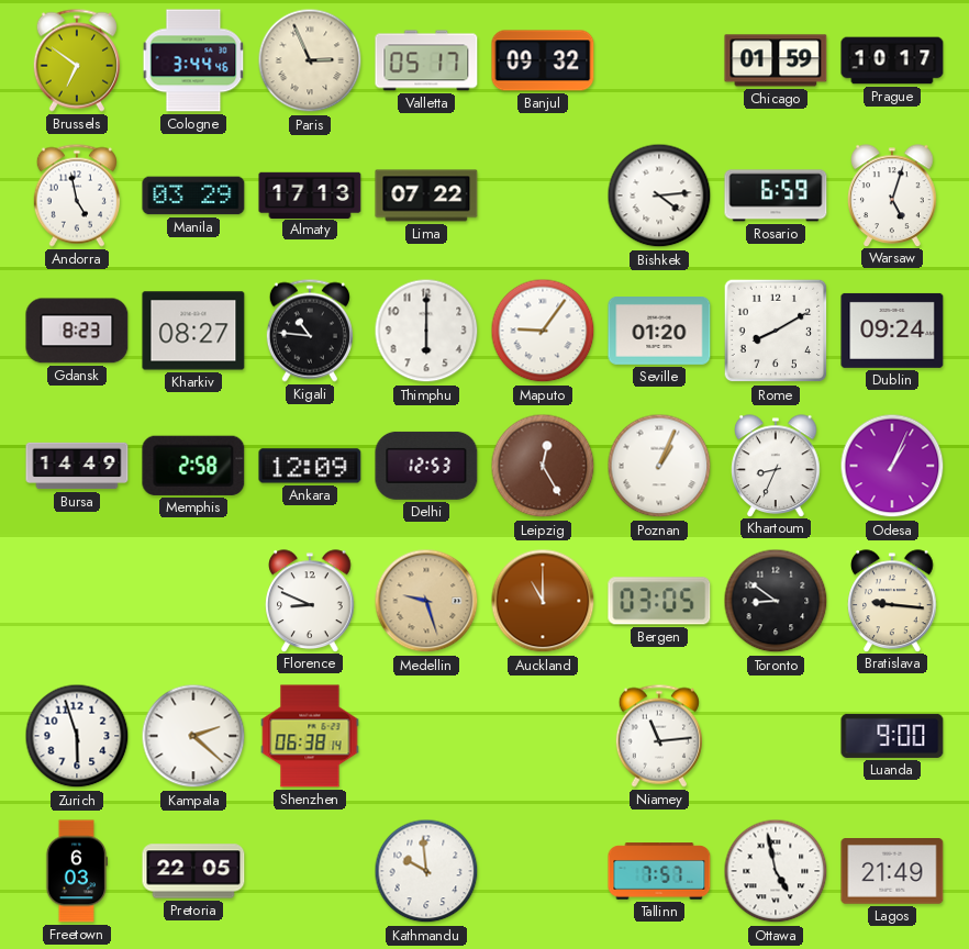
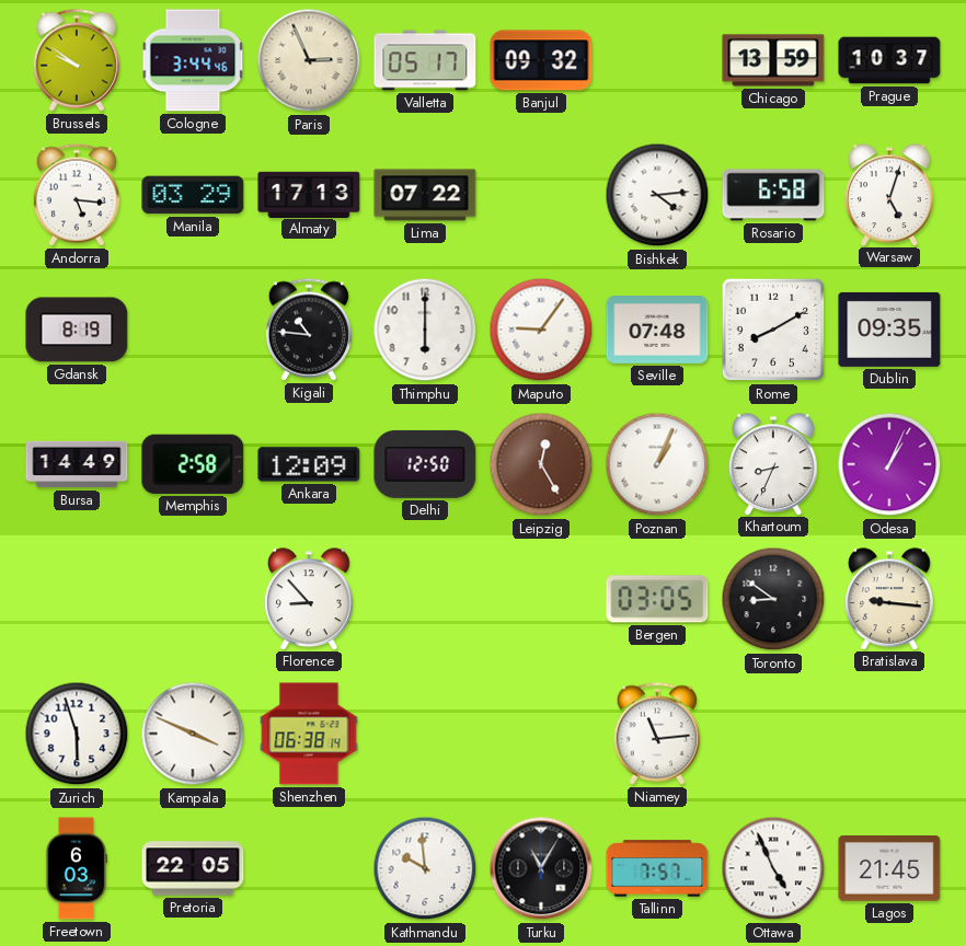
Brussels: 6:51 -> 9:51 (77, 60)
Chicago: 01:59 -> 13:59 (773, 60)
Prague: 10:17 -> 10:37 (889, 60)
Andorra: 4:58 -> 5:16 (77, 195)
Rosario: 6:59 -> 6:58 (773, 195)
Gdansk: 8:23 -> 8:19 (77, 330)
Kharkiv: 08:27 -> none (193, 331)
Seville: 01:20 -> 07:48 (657, 331)
Dublin: 09:24 -> 09:35 (889, 330)
Delhi: 12:53 -> 12:50 (425, 464)
Florence: 8:49 -> 8:53 (309, 599)
Medellin: 9:27 -> none (426, 601)
Auckland: 11:00 -> none (543, 601)
Kampala: 2:22 -> 3:49 (193, 734)
Luanda: 9:00 -> none (892, 736)
Turku: none -> 11:05 (541, 868)
Ottawa: 4:58 -> 4:56 (773, 868)
Lagos: 21:49 -> 21:45 (889, 868)
